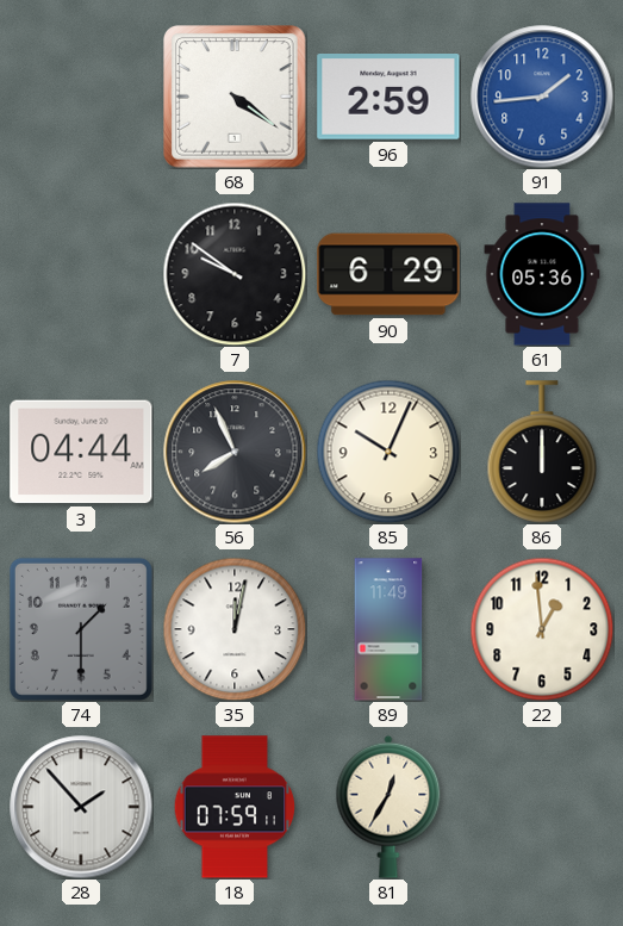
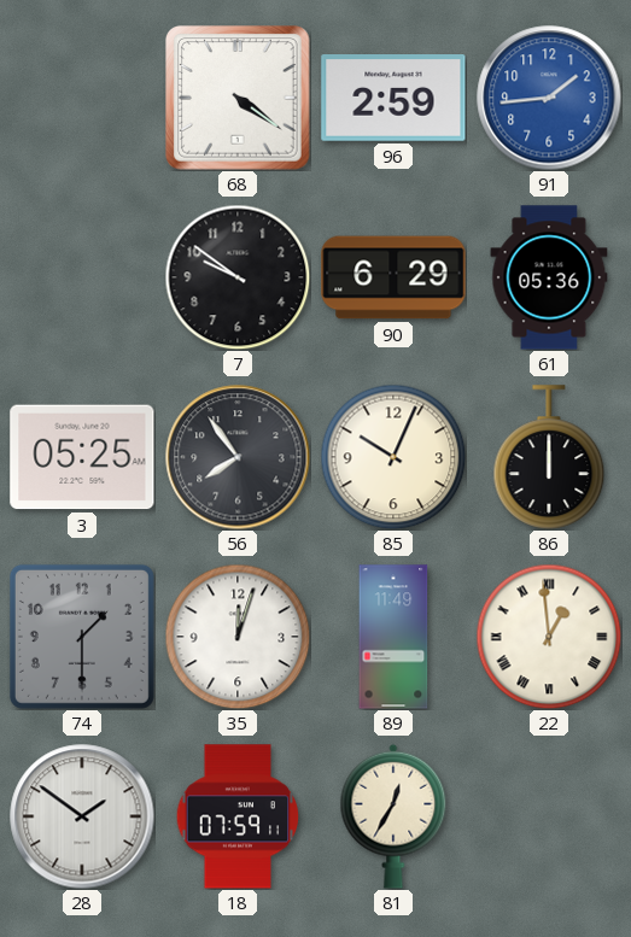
3: 04:44 -> 05:25 (82, 457)
56: 7:56 -> 7:54 (238, 457)
35: 12:02 -> 12:03 (238, 637)
22 numerals: Arabic -> Roman (549, 637)
28: 1:53 -> 1:51 (82, 816)
